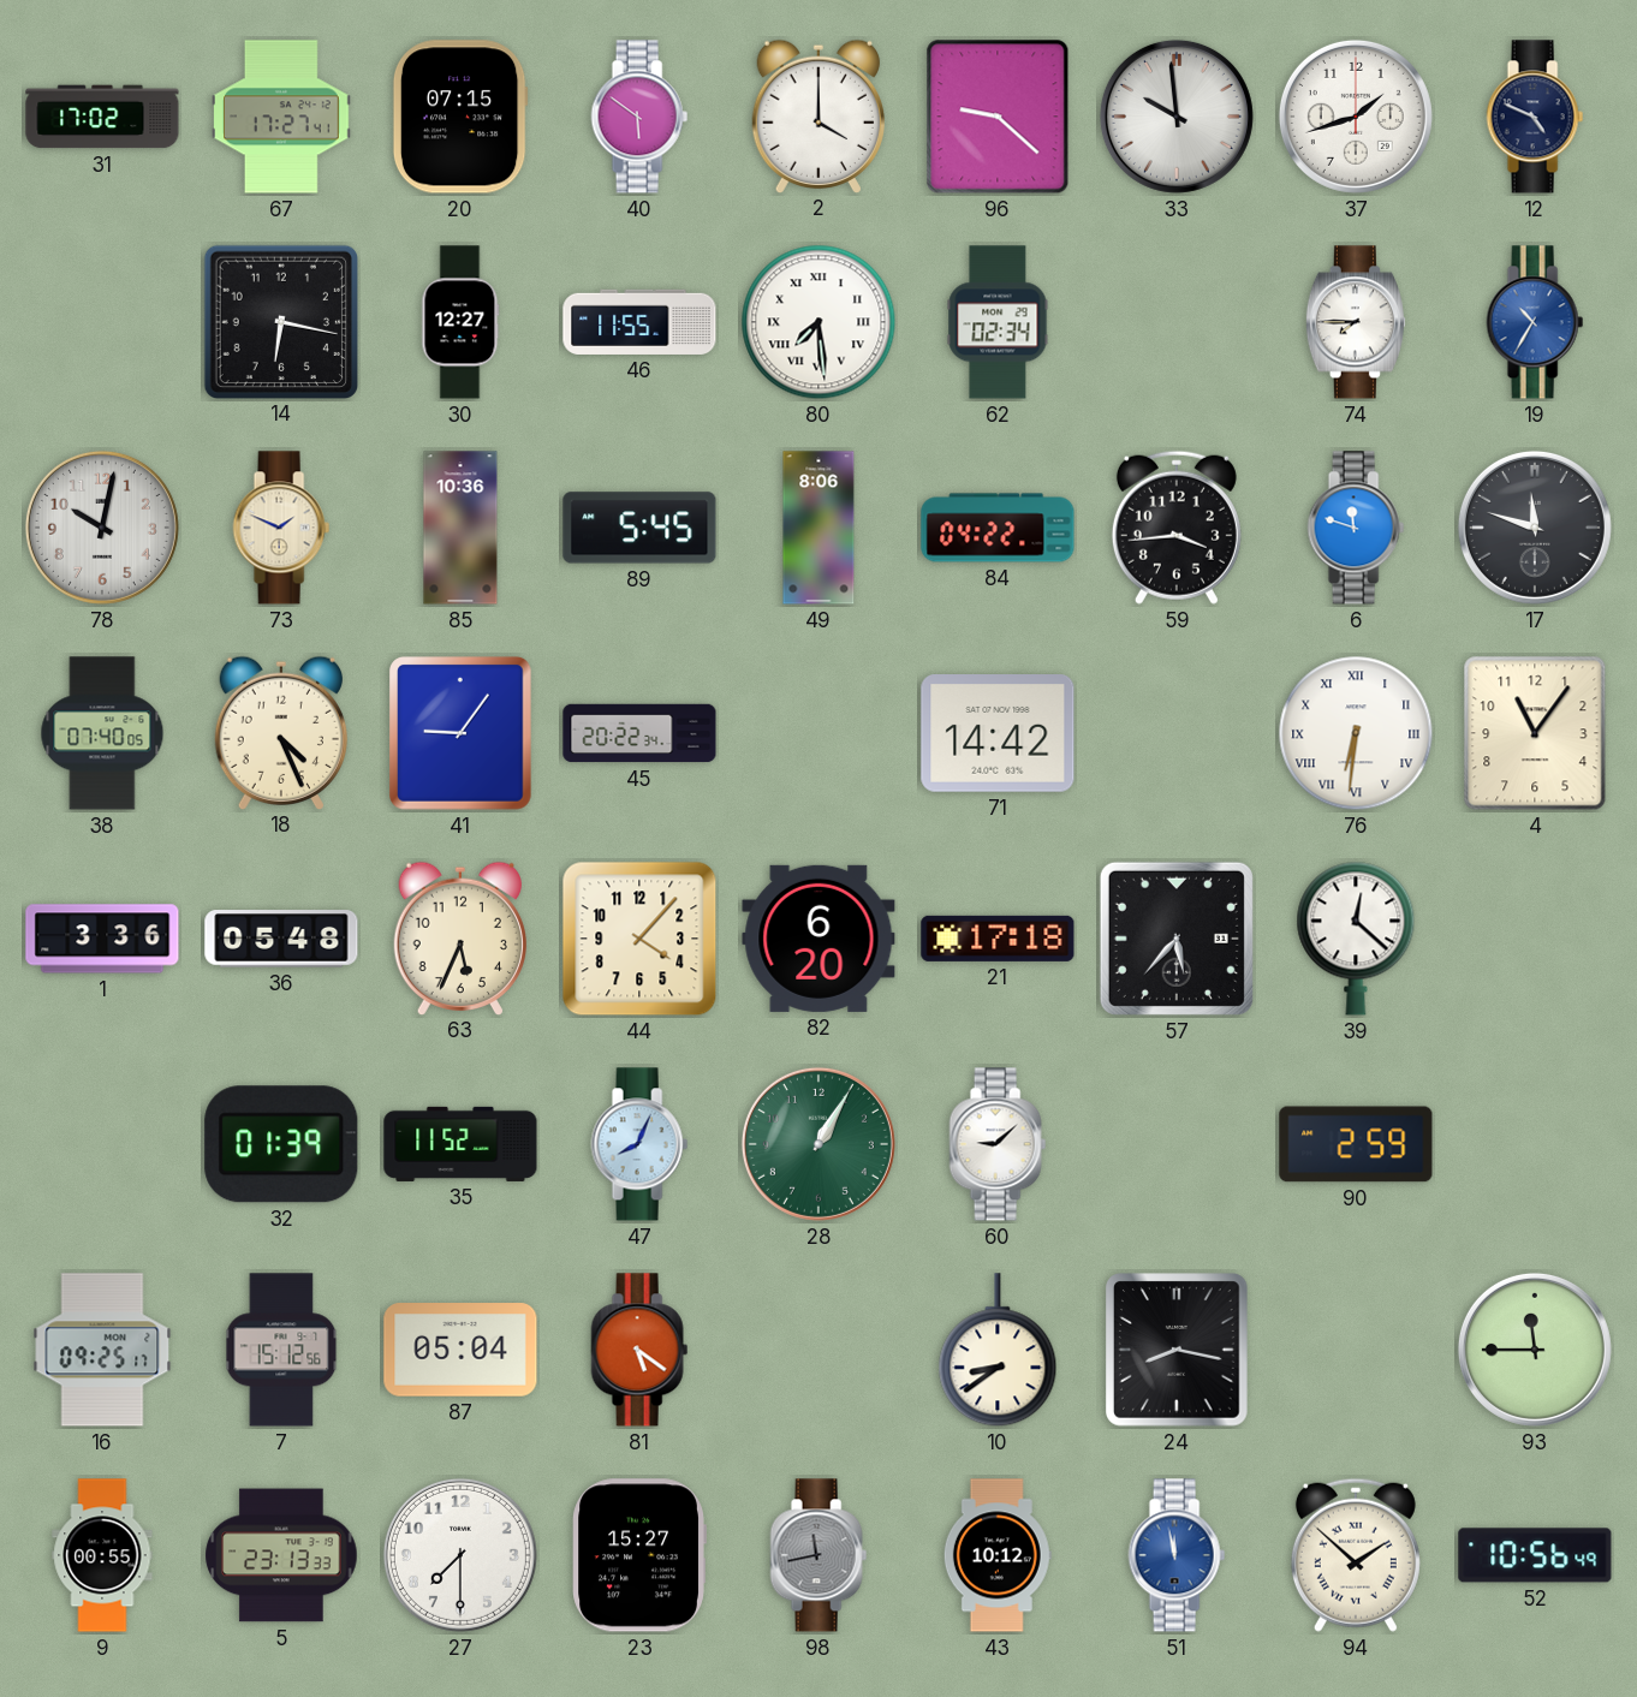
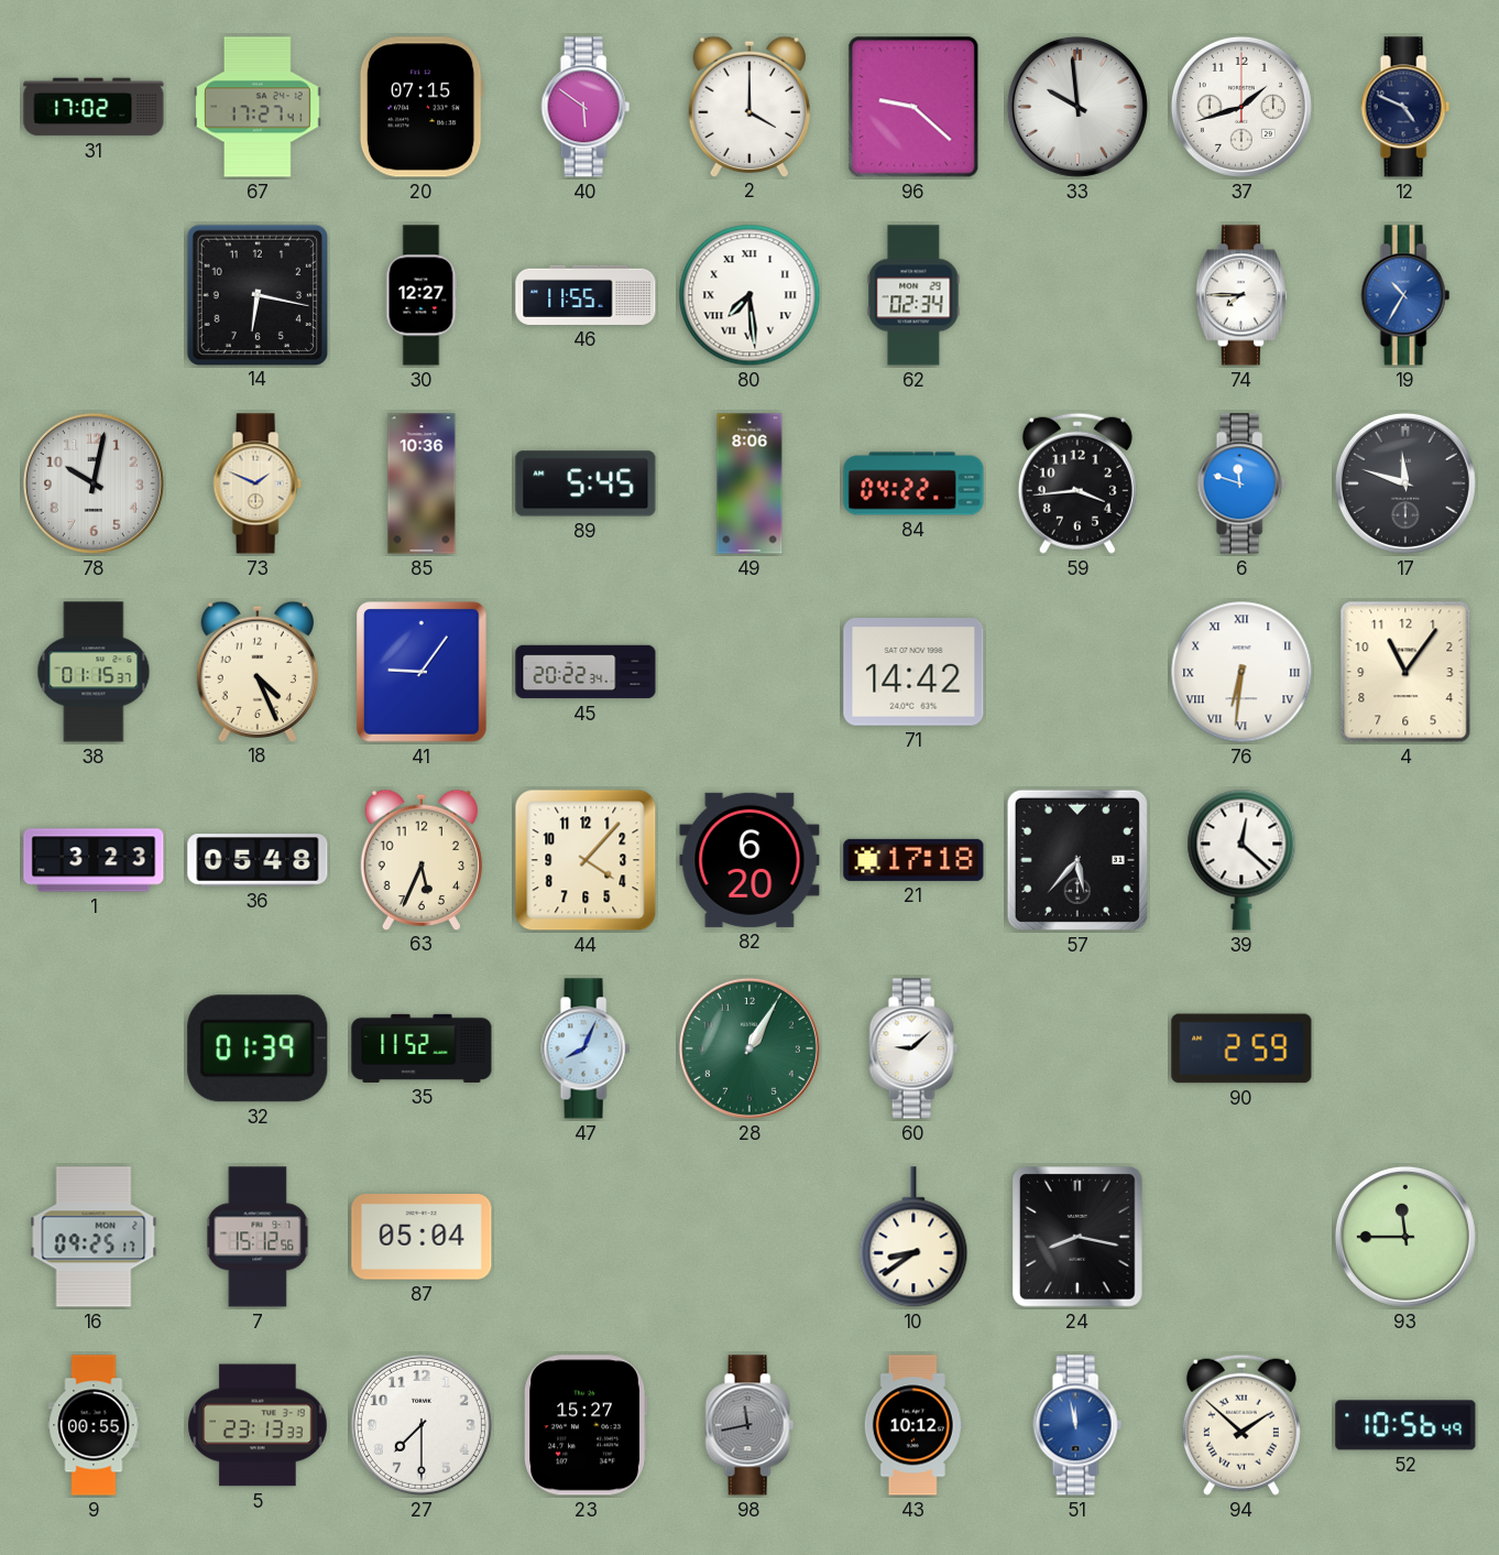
38: 07:40 -> 01:15 (94, 672)
1: 3:36 -> 3:23 (94, 860)
81: 5:21 -> none (639, 1350)
